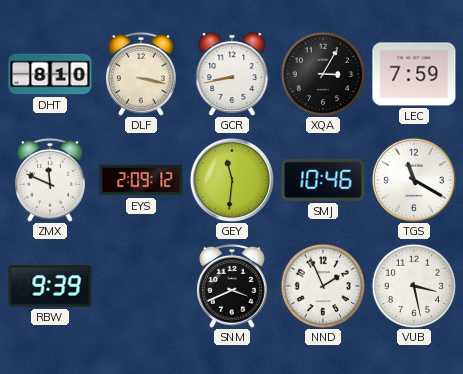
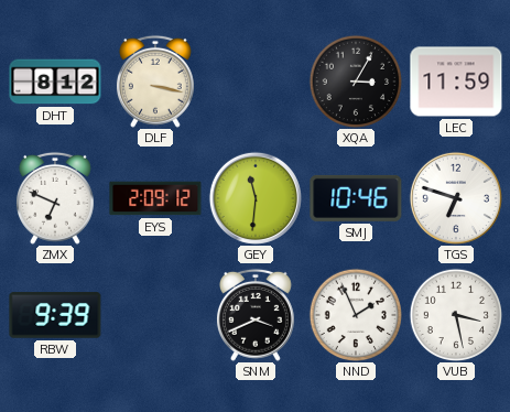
DHT: 8:10 -> 8:12 (55, 82)
GCR: 8:43 -> none (232, 74)
LEC: 7:59 -> 11:59 (456, 82)
ZMX: 11:49 -> 6:49 (55, 198)
TGS: 11:20 -> 6:48 (456, 198)
